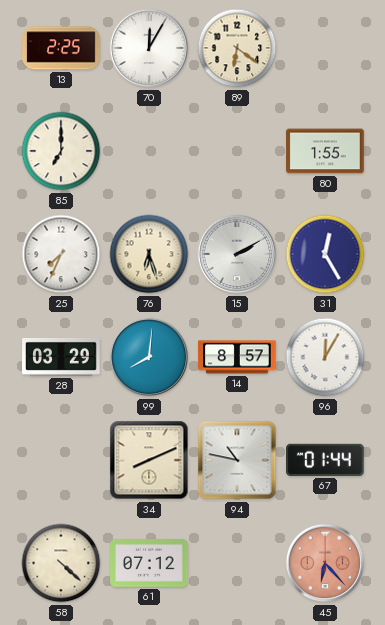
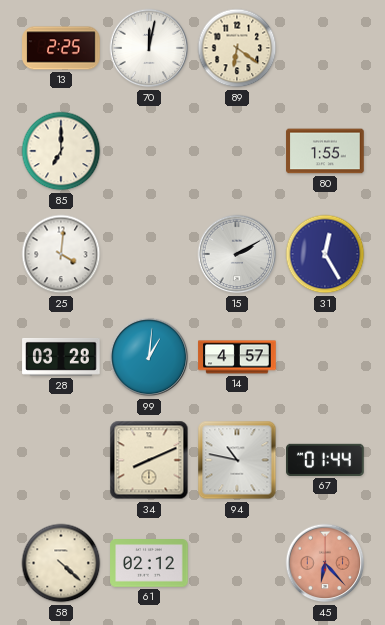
70: 12:05 -> 12:02 (149, 48)
25: 7:34 -> 4:01 (61, 254)
76: 6:27 -> none (149, 254)
28: 03:29 -> 03:28 (61, 357)
99: 8:01 -> 1:01 (149, 357)
14: 8:57 -> 4:57 (237, 357)
96: 12:05 -> none (325, 357)
61: 07:12 -> 02:12 (149, 563)
